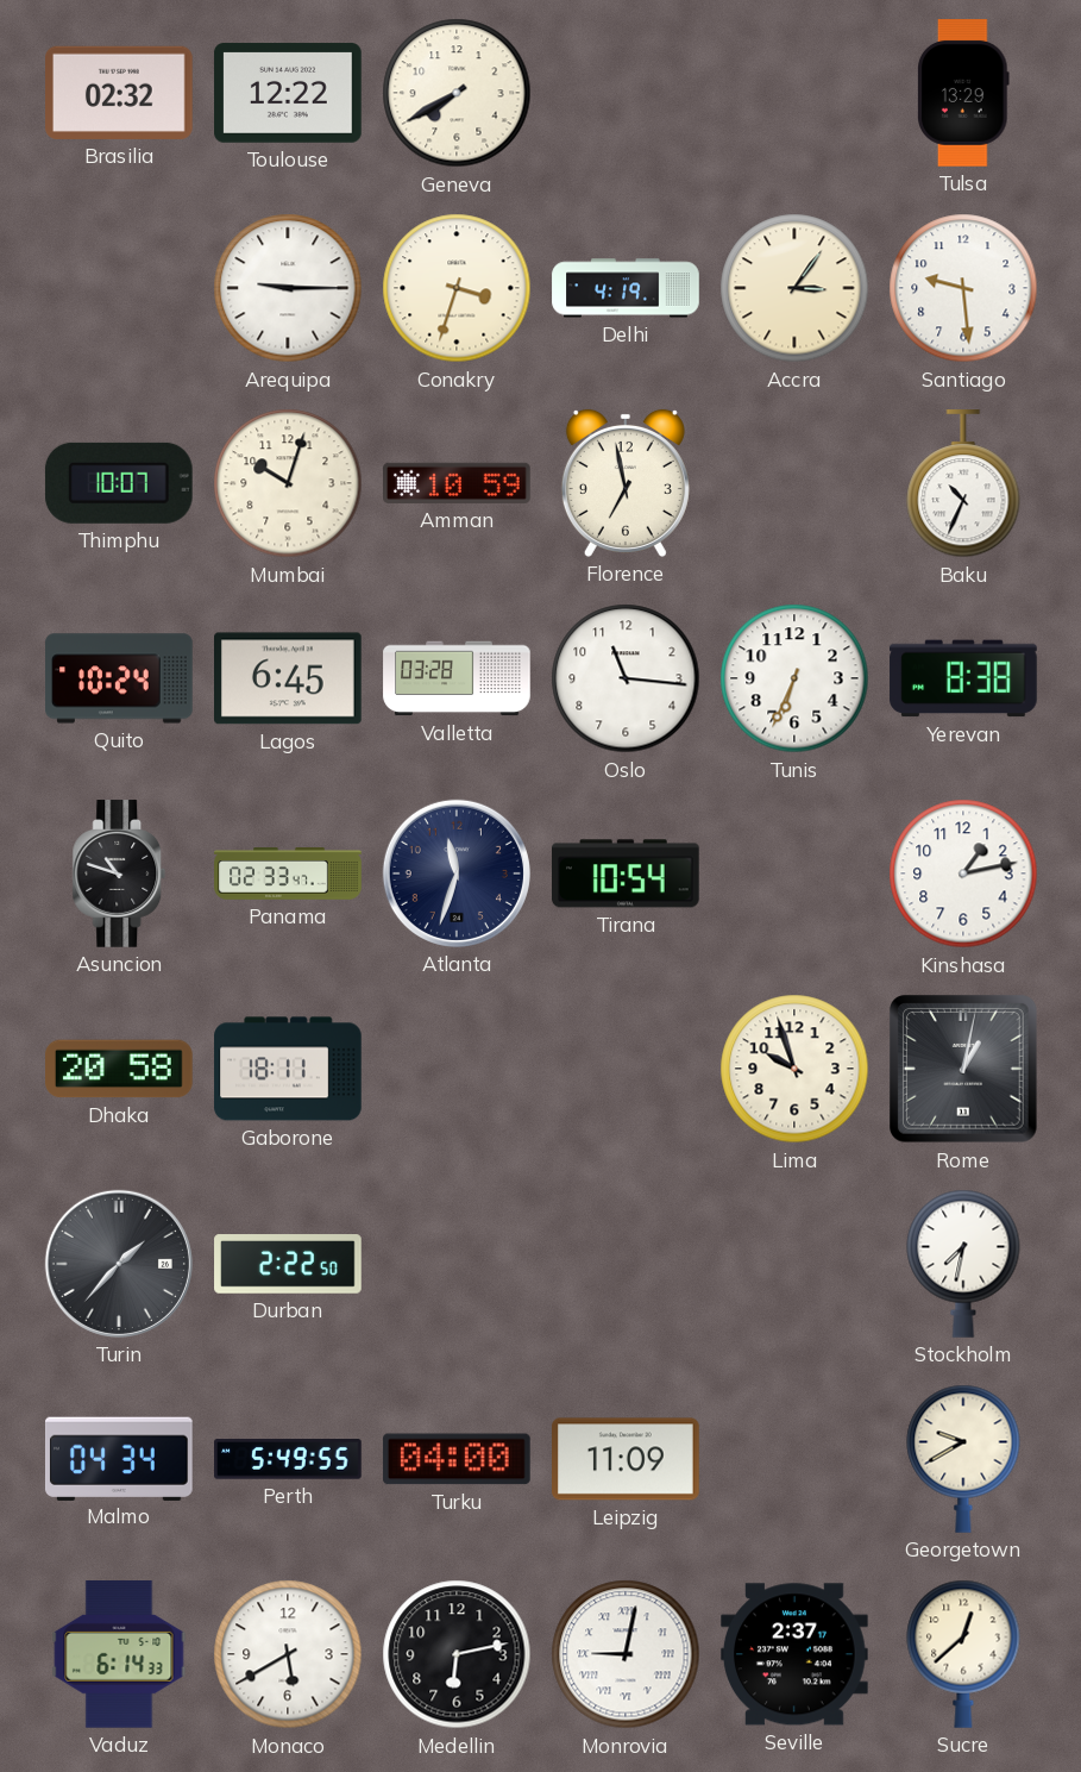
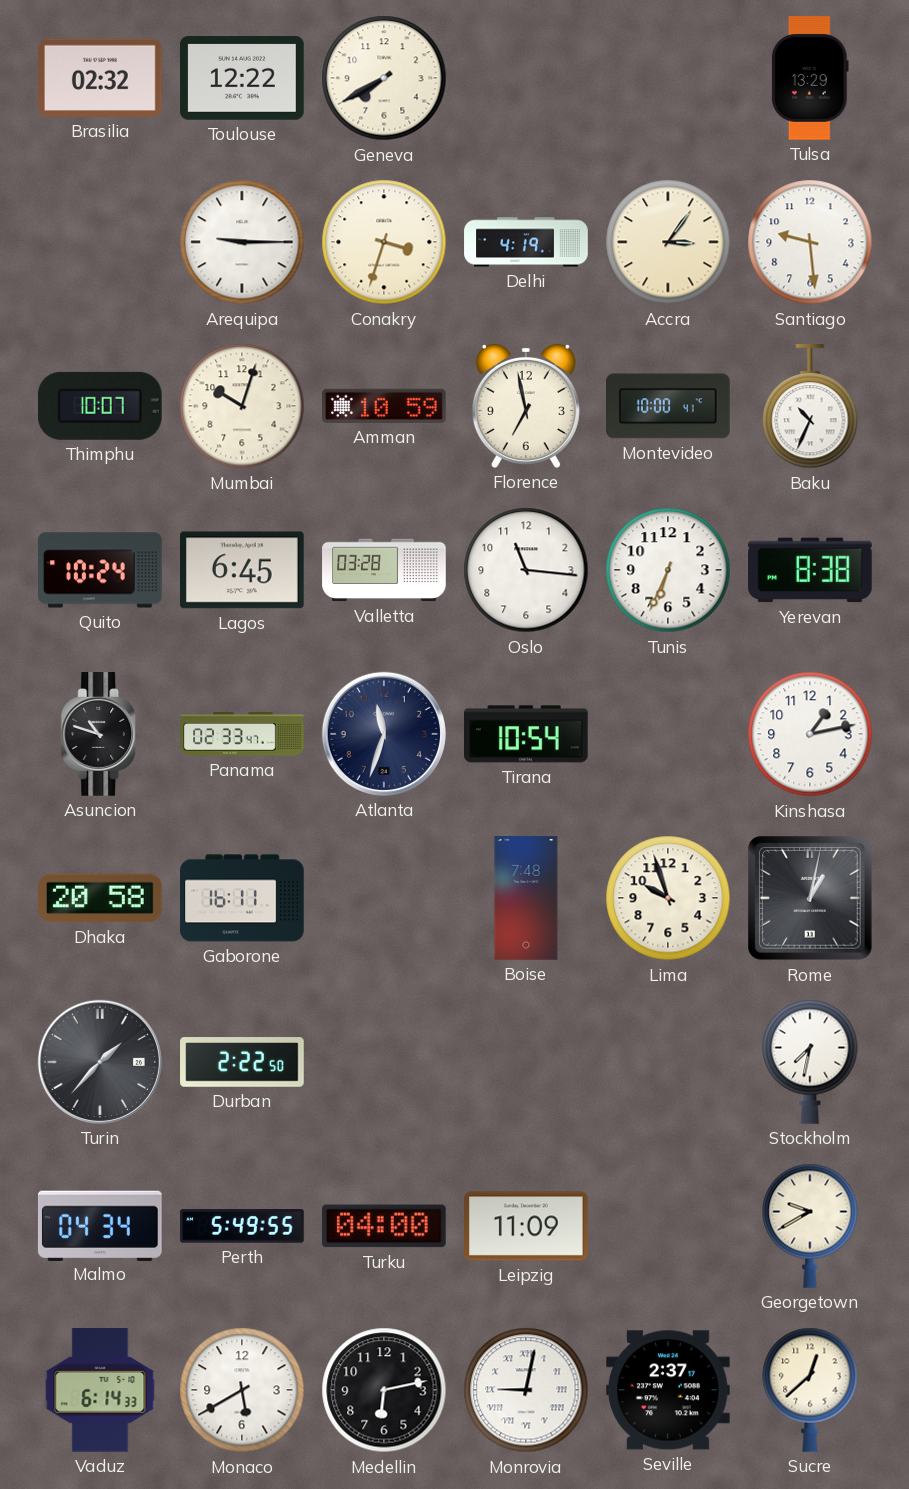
Montevideo: none -> 10:00 (669, 406)
Gaborone: 18:11 -> 16:11 (242, 898)
Boise: none -> 7:48 (526, 898)
